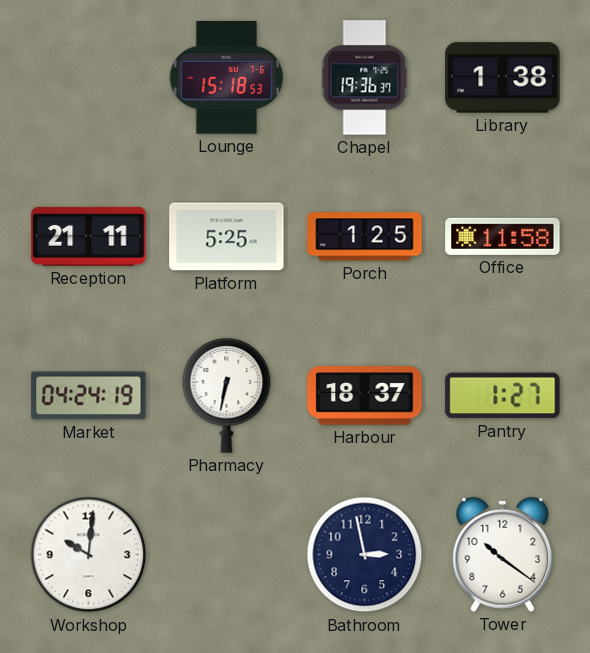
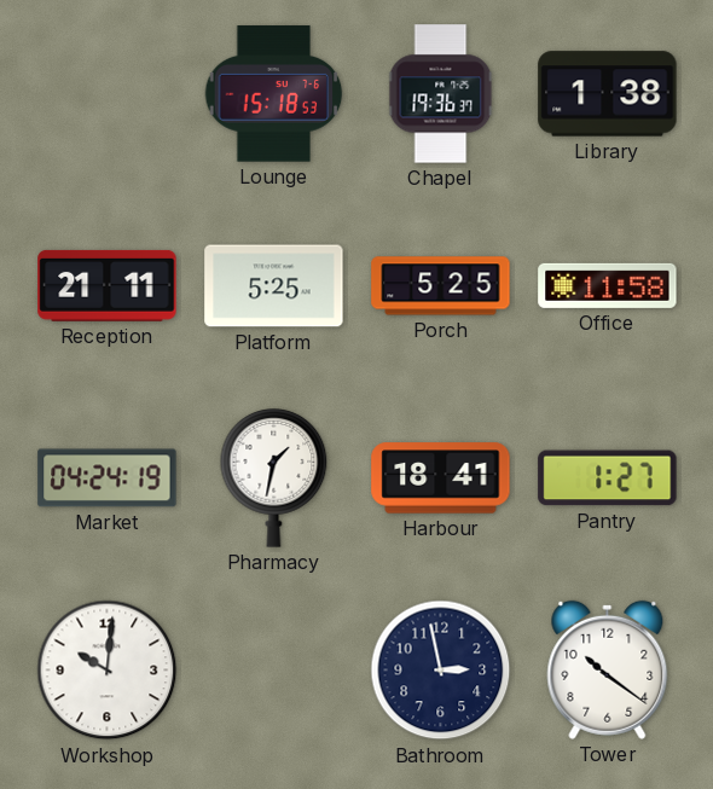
Porch: 1:25 -> 5:25 (441, 286)
Pharmacy: 6:32 -> 1:32 (274, 478)
Harbour: 18:37 -> 18:41 (441, 478)
